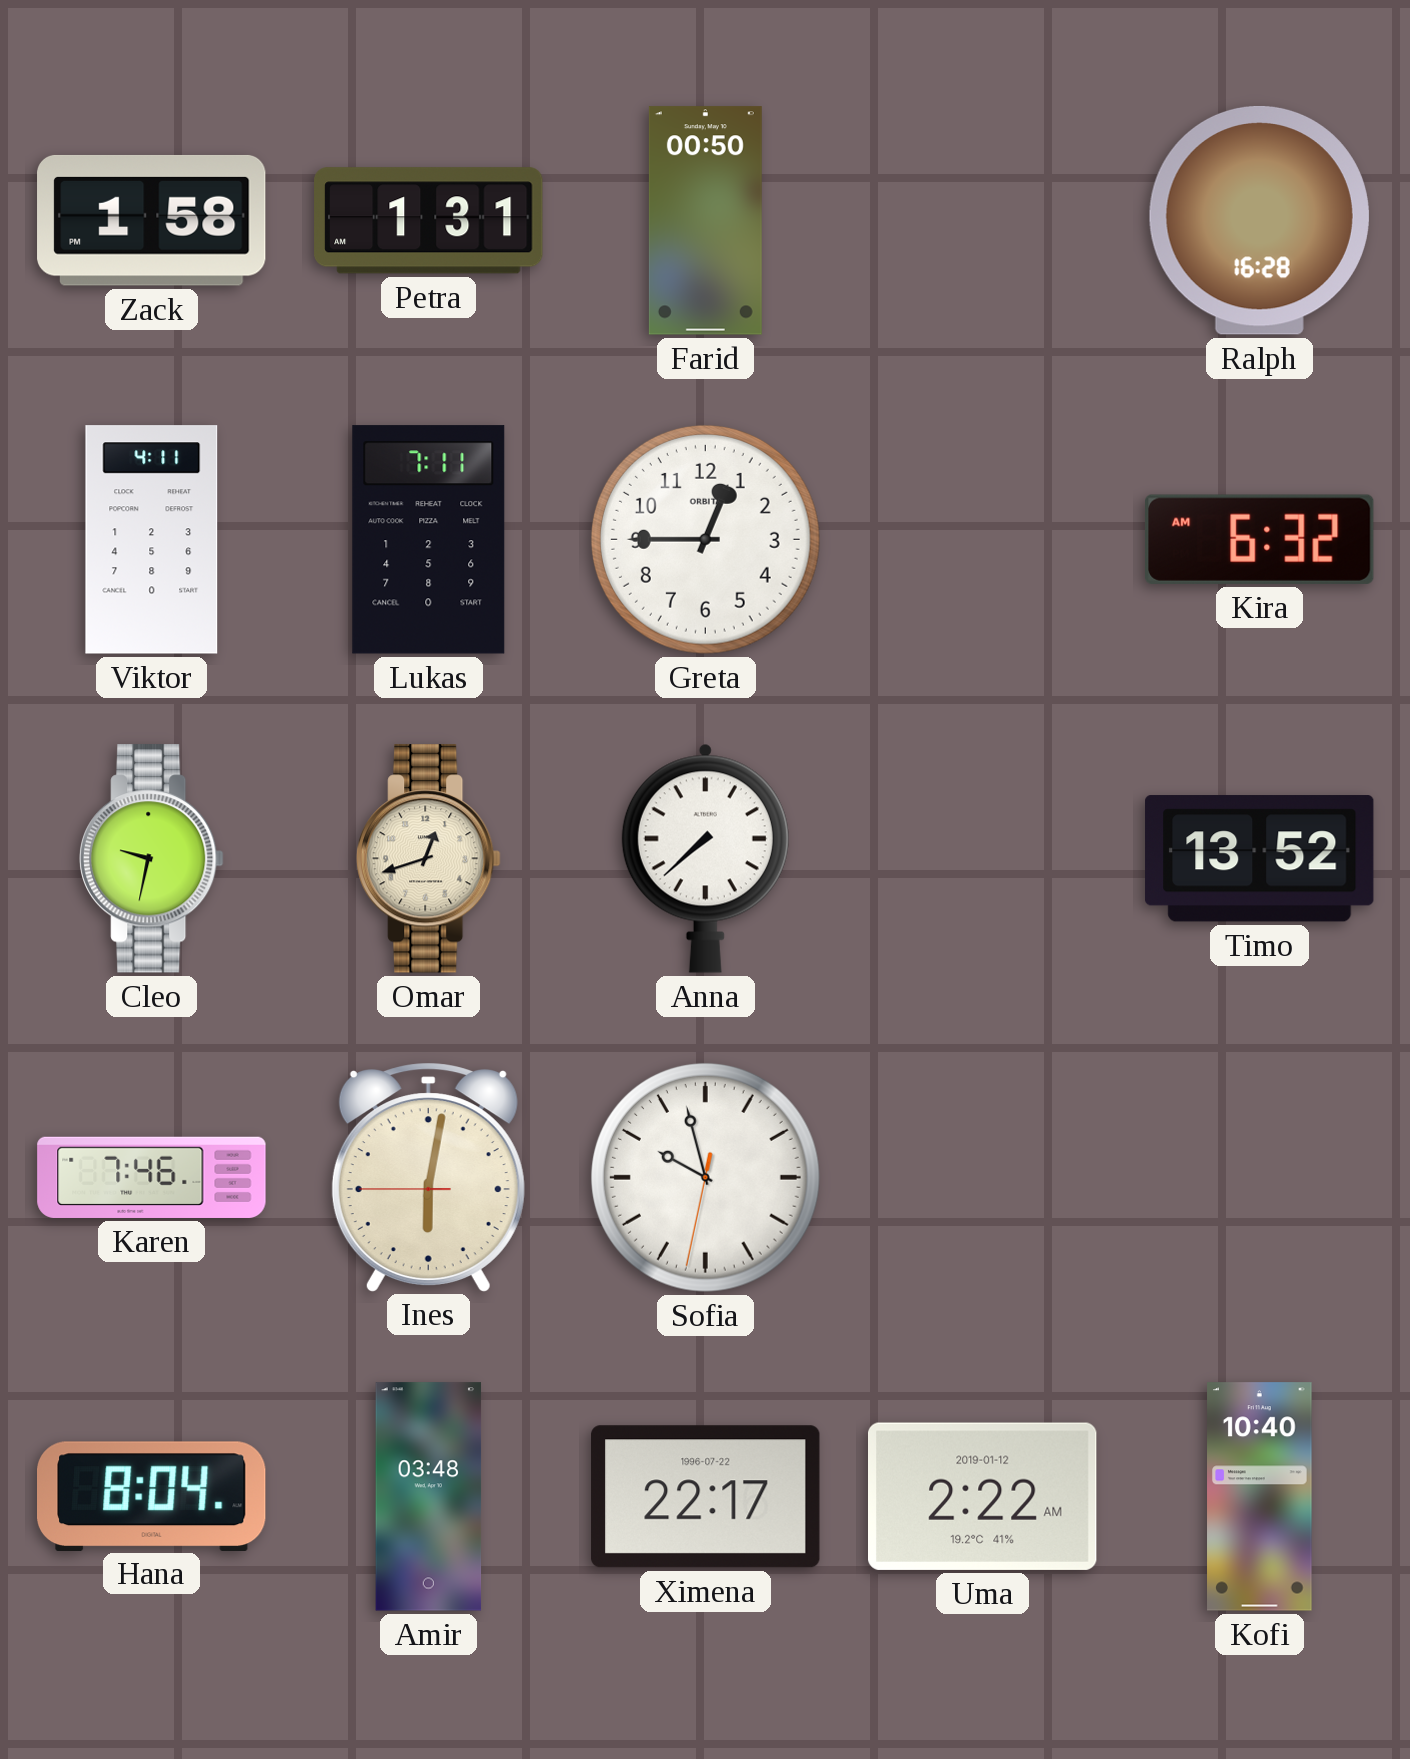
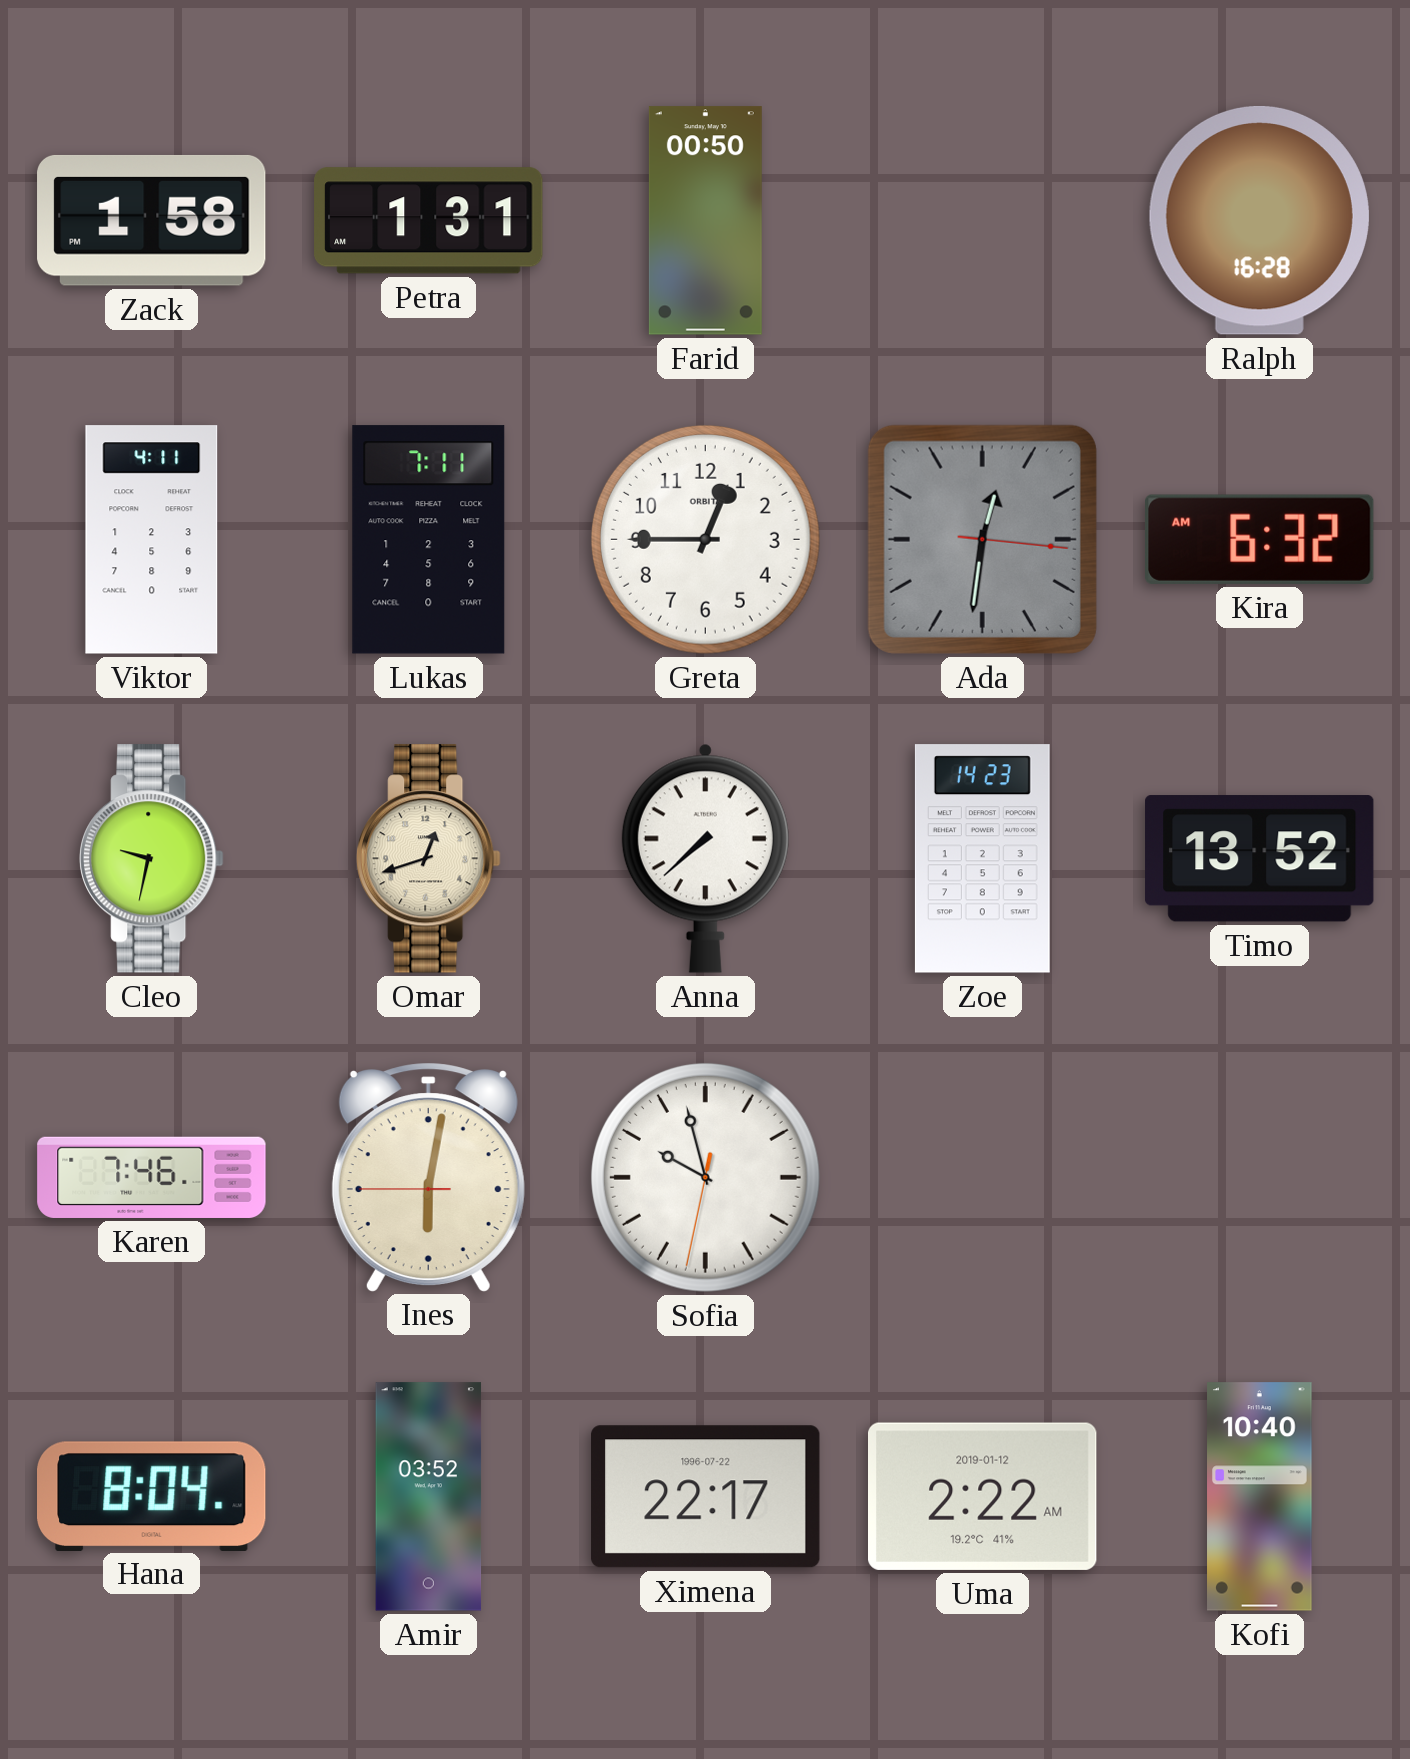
Ada: none -> 12:31 (982, 539)
Zoe: none -> 14:23 (982, 859)
Amir: 03:48 -> 03:52 (429, 1497)
